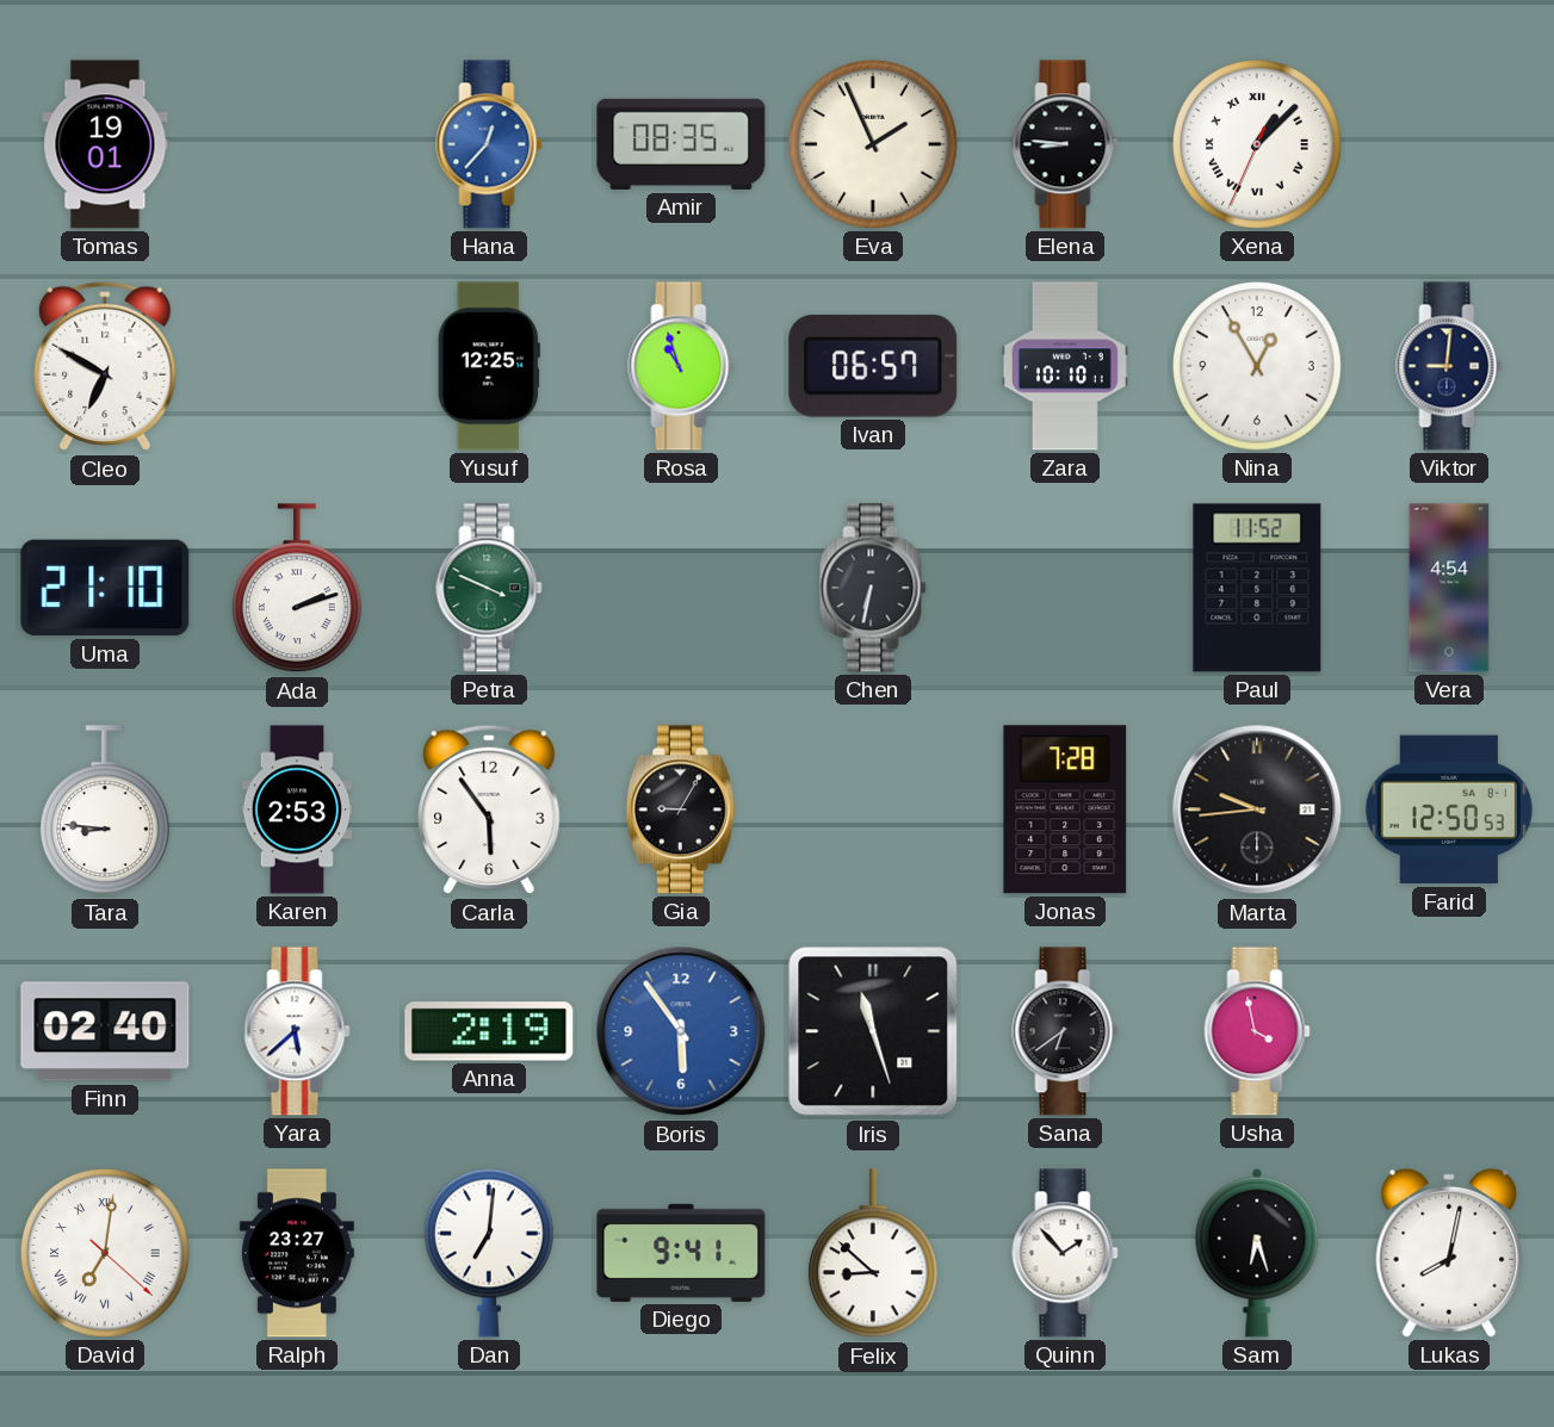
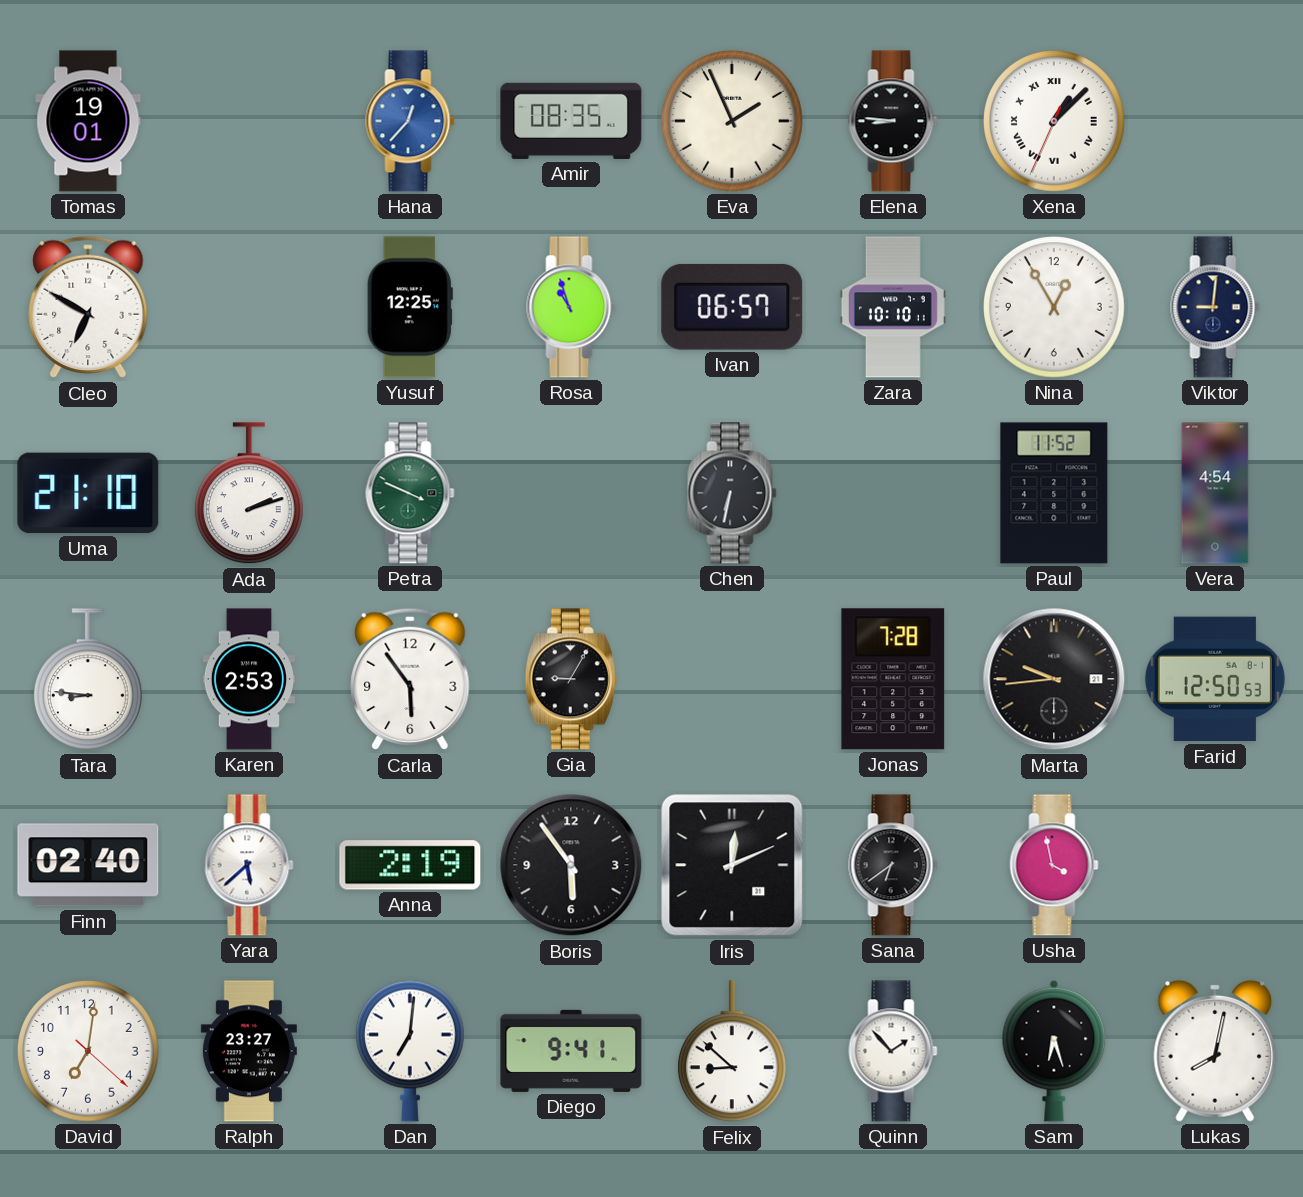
Boris dial: blue -> black (571, 865)
Iris: 11:27 -> 12:11 (732, 865)
David numerals: Roman -> Arabic (89, 1052)
